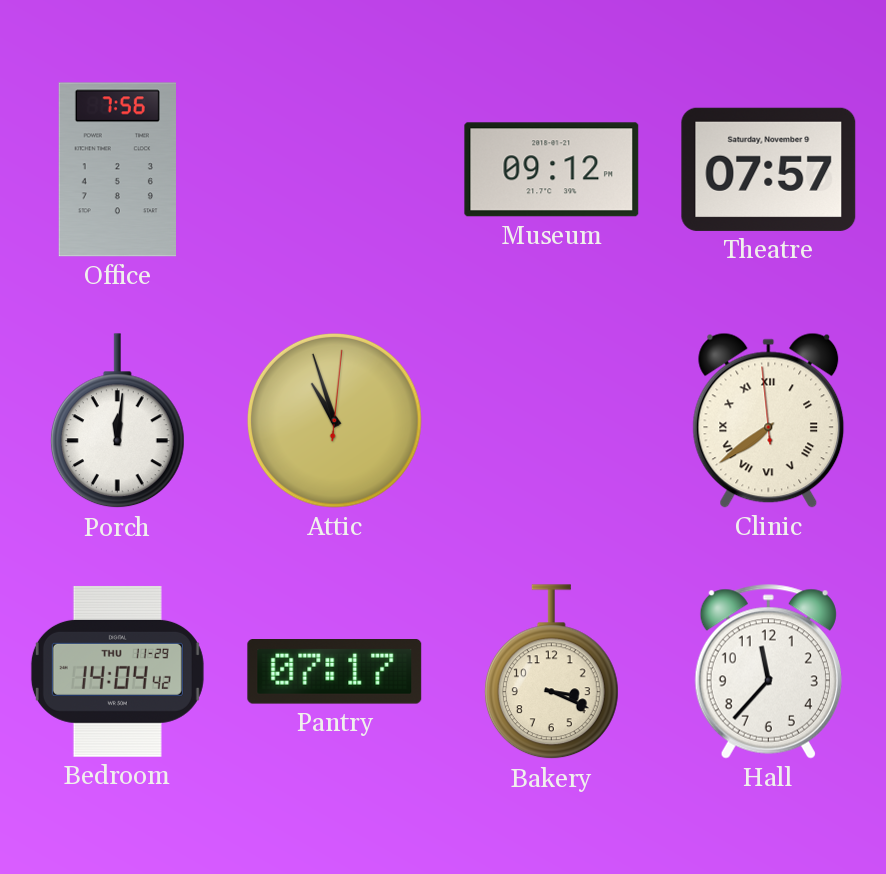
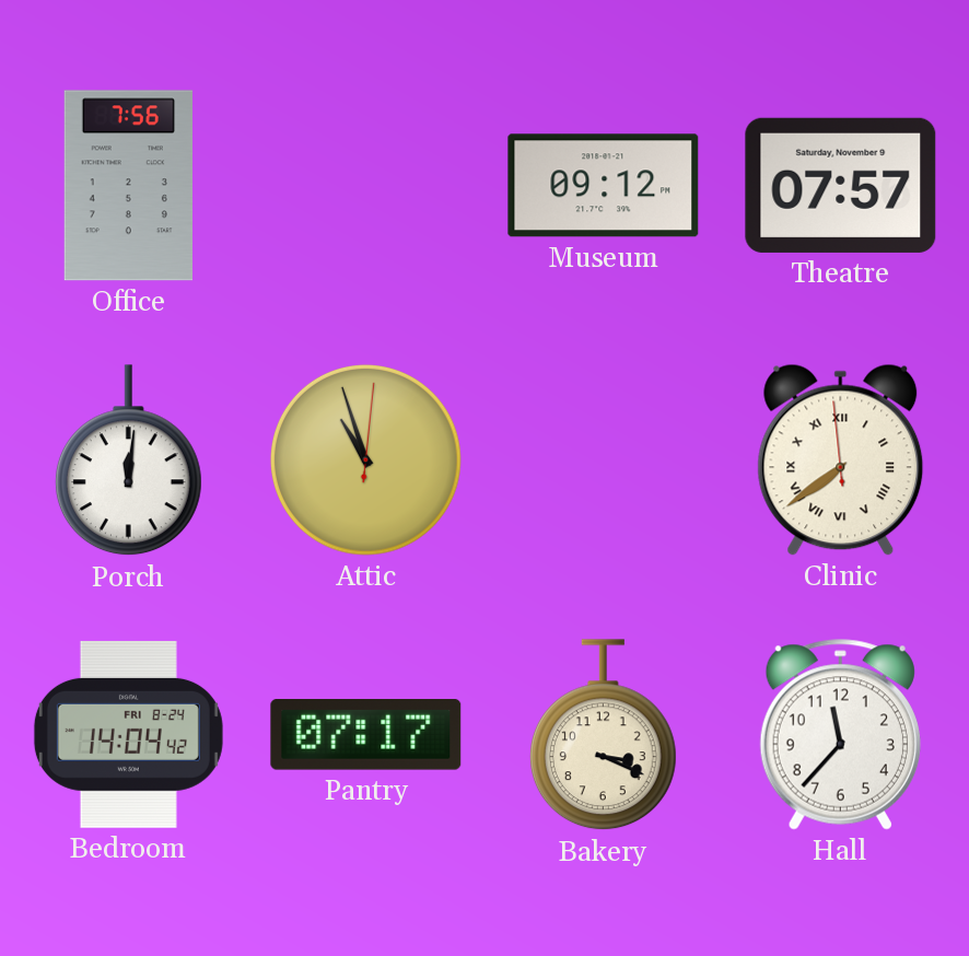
Bedroom date: THU 11-29 -> FRI 8-24 (128, 734)
